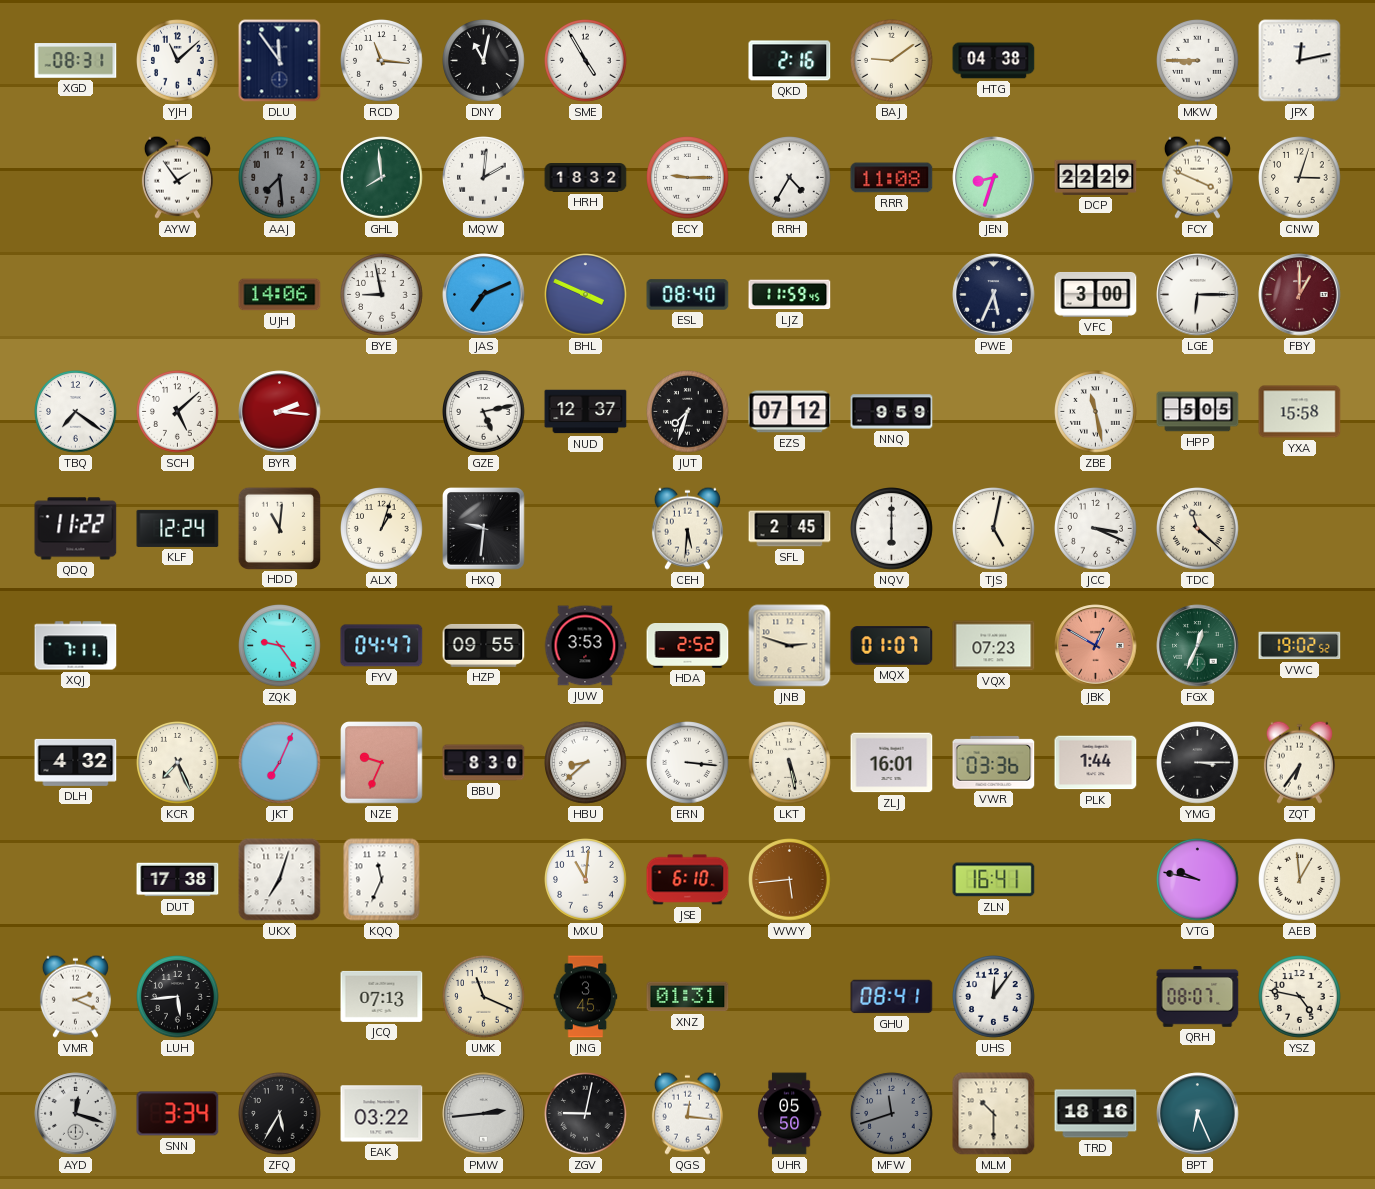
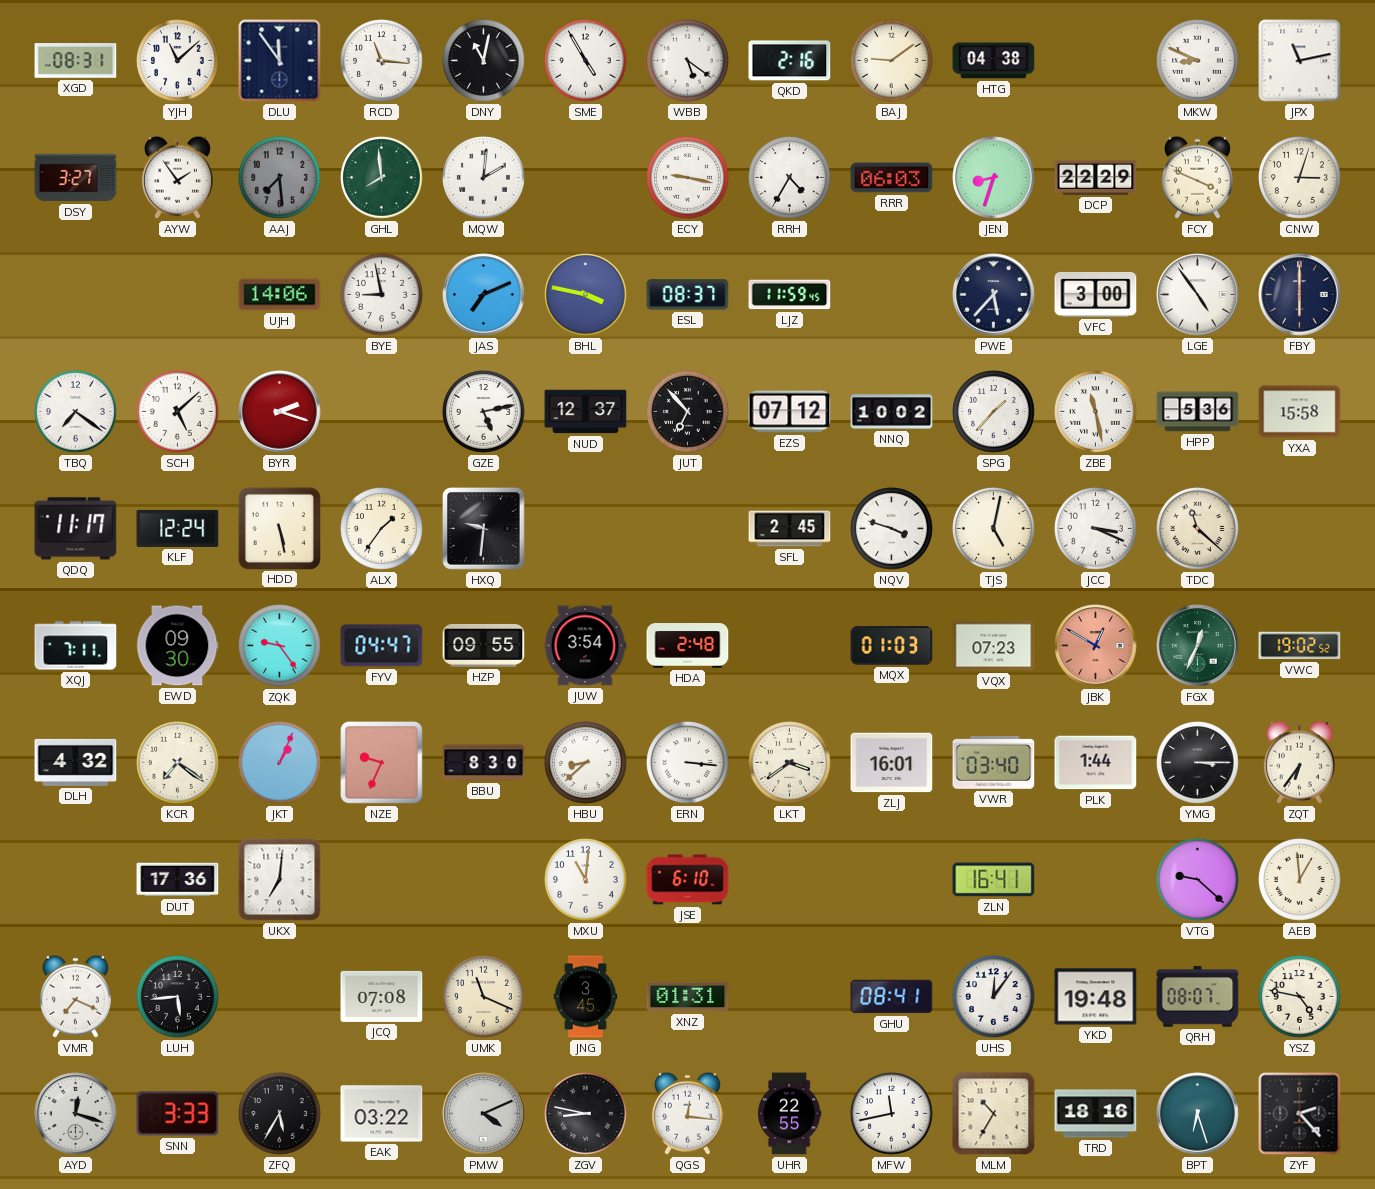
WBB: none -> 5:21 (688, 61)
MKW: 8:45 -> 8:49 (1198, 61)
JPX: 12:13 -> 11:13 (1300, 61)
DSY: none -> 3:27 (76, 178)
HRH: 18:32 -> none (586, 178)
ECY: 9:15 -> 9:17 (688, 178)
RRR: 11:08 -> 06:03 (892, 178)
BHL: 3:49 -> 3:47 (586, 295)
ESL: 08:40 -> 08:37 (688, 295)
PWE: 5:34 -> 5:37 (994, 295)
LGE: 6:15 -> 4:54 (1198, 295)
FBY: 1:00 -> 6:00 (1300, 295)
FBY dial: burgundy -> navy (1300, 295)
BYR: 2:16 -> 2:18 (280, 412)
JUT: 7:33 -> 6:53 (688, 412)
NNQ: 9:59 -> 10:02 (892, 412)
SPG: none -> 1:37 (994, 412)
HPP: 5:05 -> 5:36 (1198, 412)
QDQ: 11:22 -> 11:17 (76, 529)
HDD: 11:01 -> 5:28 (279, 528)
ALX: 1:03 -> 1:36 (382, 529)
CEH: 5:31 -> none (687, 528)
NQV: 6:00 -> 3:48 (892, 529)
EWD: none -> 09:30 (177, 646)
JUW: 3:53 -> 3:54 (585, 646)
HDA: 2:52 -> 2:48 (688, 646)
JNB: 2:48 -> none (790, 646)
MQX: 01:07 -> 01:03 (892, 646)
KCR: 7:26 -> 7:21 (178, 763)
JKT: 7:04 -> 1:04 (280, 763)
LKT: 5:28 -> 3:39 (790, 763)
VWR: 03:36 -> 03:40 (994, 763)
DUT: 17:38 -> 17:36 (178, 880)
UKX: 7:03 -> 7:01 (280, 880)
KQQ: 11:34 -> none (382, 880)
WWY: 5:44 -> none (790, 880)
VTG: 9:47 -> 9:22 (1198, 880)
VMR: 2:19 -> 7:19 (75, 996)
JCQ: 07:13 -> 07:08 (382, 996)
YKD: none -> 19:48 (1096, 997)
SNN: 3:34 -> 3:33 (178, 1114)
PMW: 2:44 -> 4:11 (484, 1114)
ZGV: 9:02 -> 8:47 (586, 1114)
UHR: 05:50 -> 22:55 (789, 1114)
MFW: 11:42 -> 11:43 (892, 1114)
MFW dial: grey -> white (892, 1114)
MLM: 10:30 -> 10:35 (994, 1114)
BPT: 6:26 -> 6:27 (1198, 1114)
ZYF: none -> 2:23 (1300, 1114)
